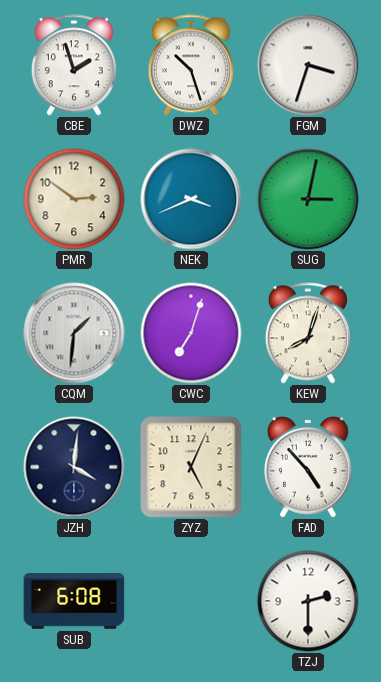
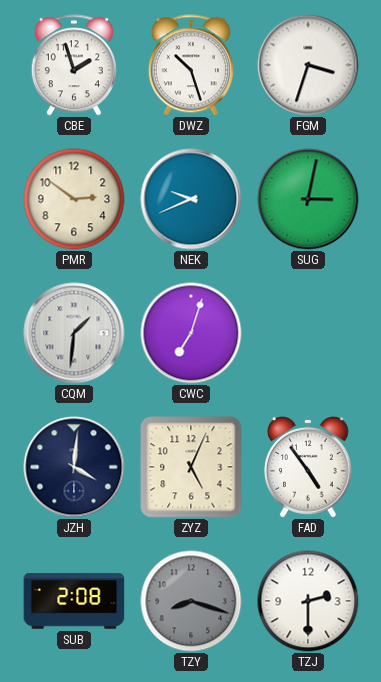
NEK: 3:41 -> 9:41 (191, 199)
KEW: 8:03 -> none (308, 333)
FAD: 4:53 -> 4:54 (309, 468)
SUB: 6:08 -> 2:08 (74, 601)
TZY: none -> 8:18 (191, 601)
